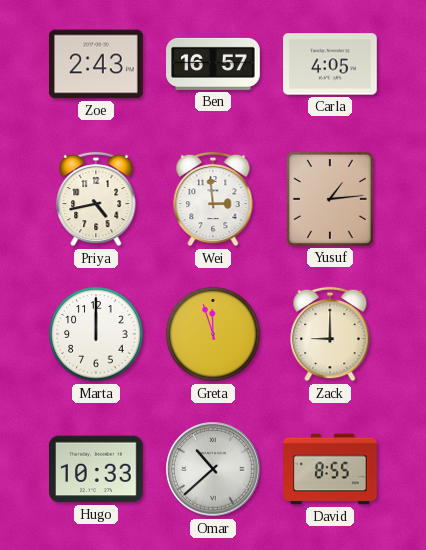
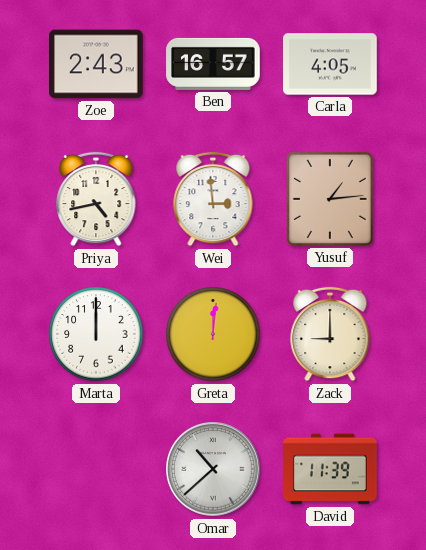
Greta: 11:57 -> 12:01 (213, 334)
Hugo: 10:33 -> none (97, 469)
David: 8:55 -> 11:39 (330, 469)
